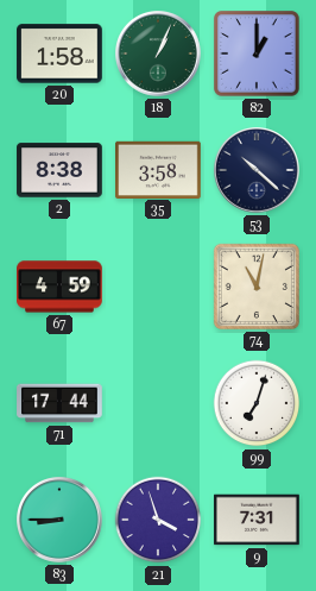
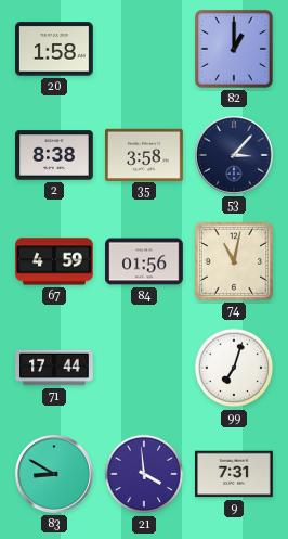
18: 1:04 -> none (159, 55)
53: 10:22 -> 3:07 (235, 156)
84: none -> 01:56 (144, 261)
83: 8:45 -> 8:50 (55, 475)
21: 3:57 -> 3:59 (144, 474)
